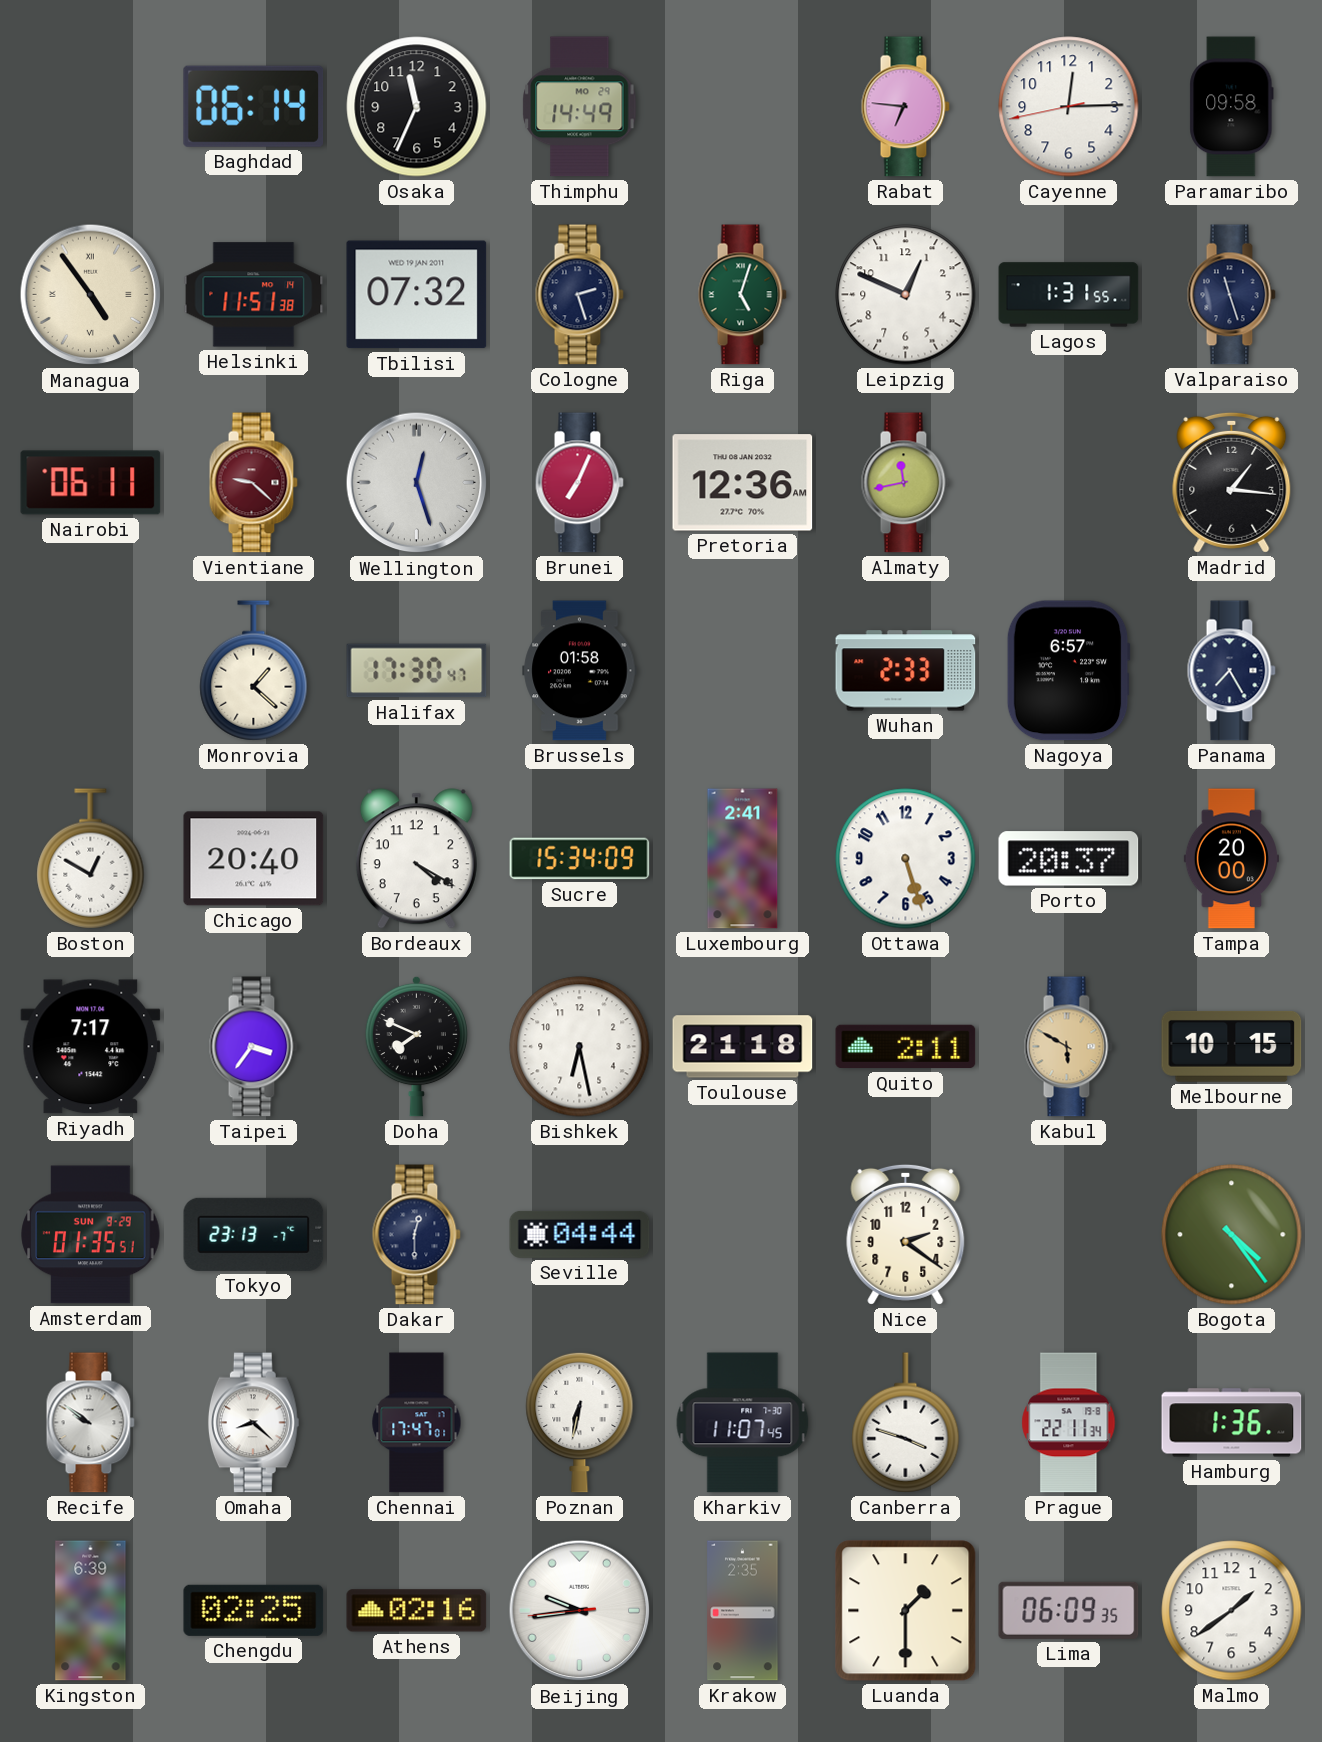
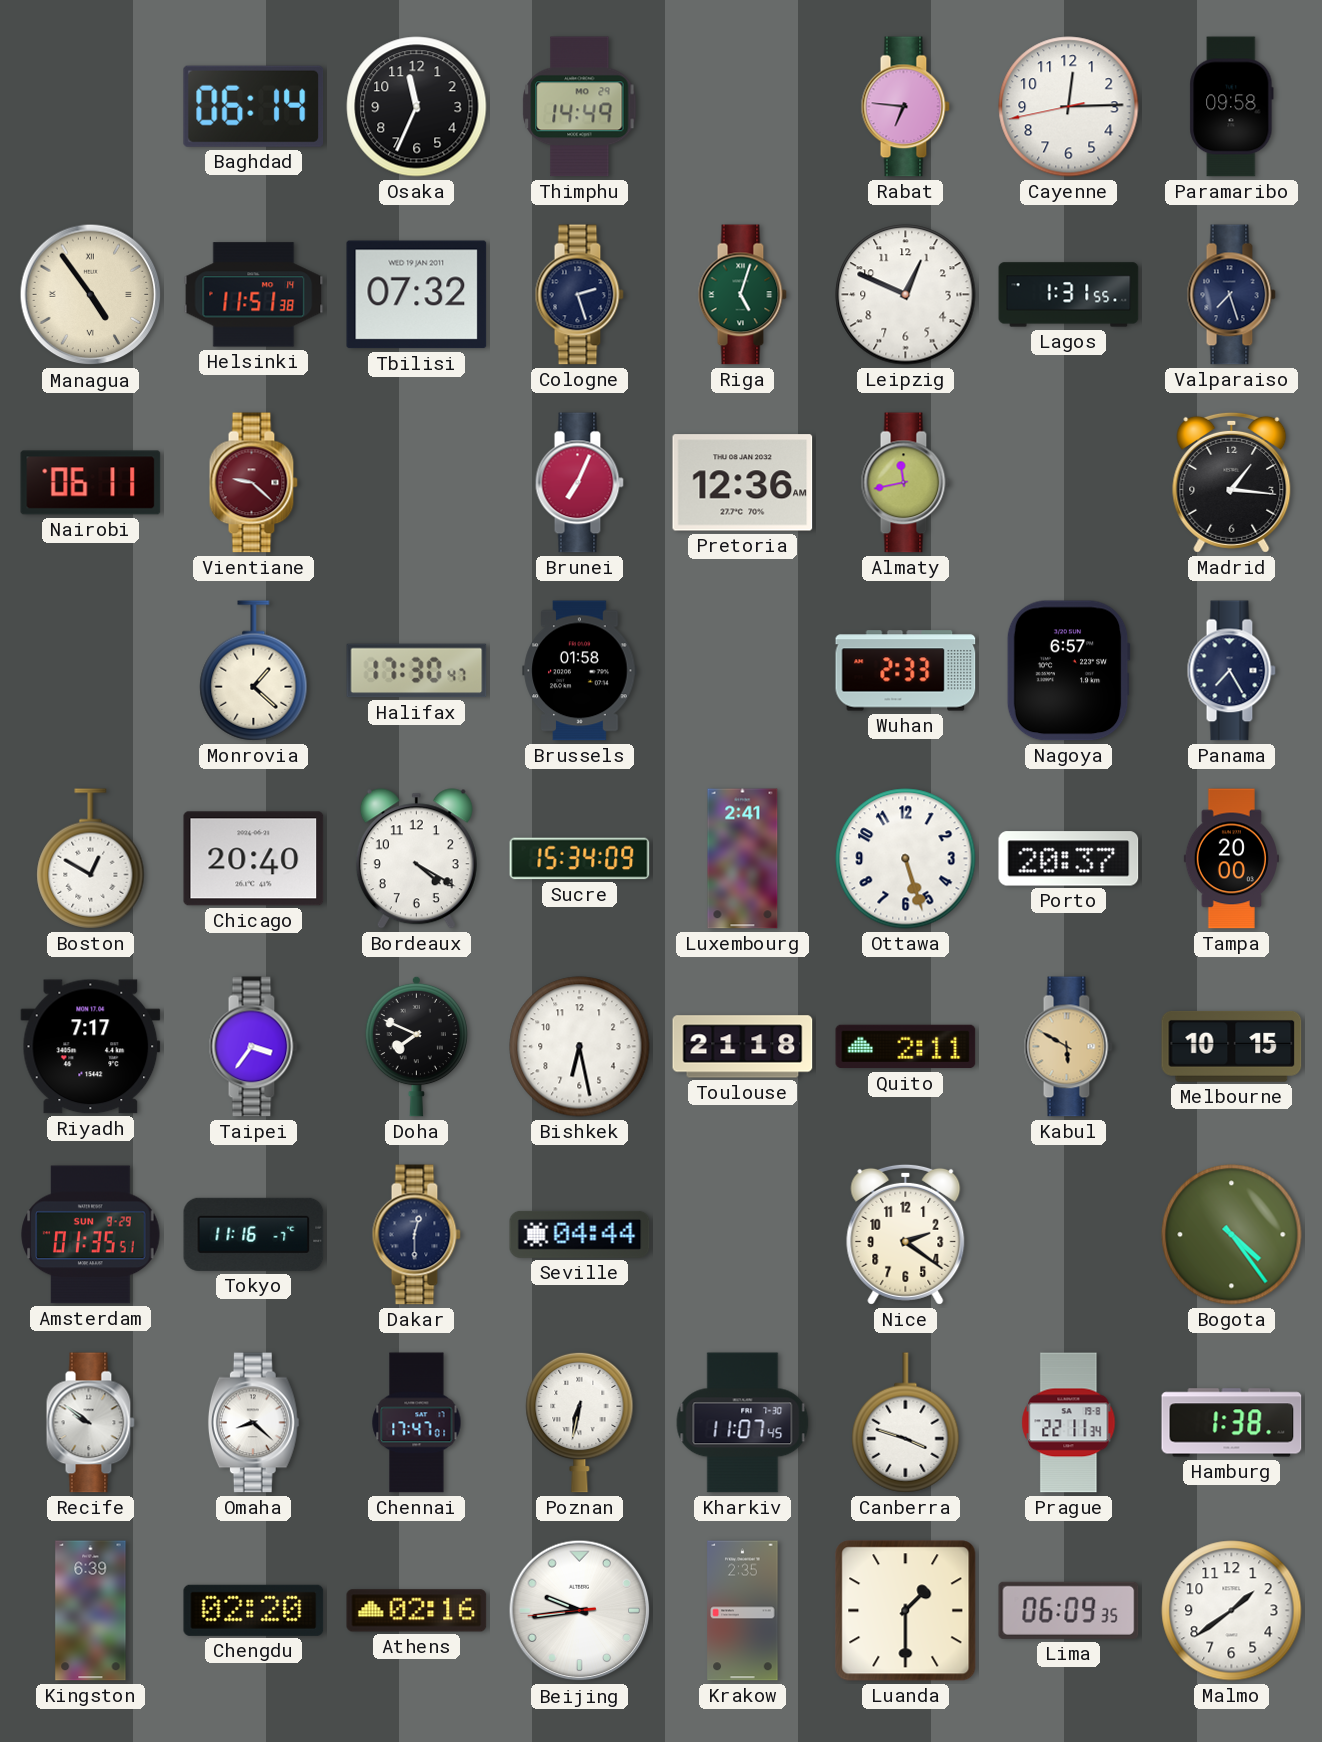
Valparaiso: 11:27 -> 7:27 (1231, 295)
Wellington: 12:27 -> none (417, 483)
Tokyo: 23:13 -> 11:16 (254, 1234)
Hamburg: 1:36 -> 1:38 (1232, 1423)
Chengdu: 02:25 -> 02:20 (254, 1610)
